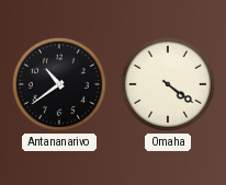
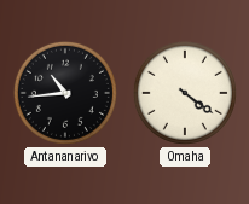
Antananarivo: 10:39 -> 10:44 (65, 93)
